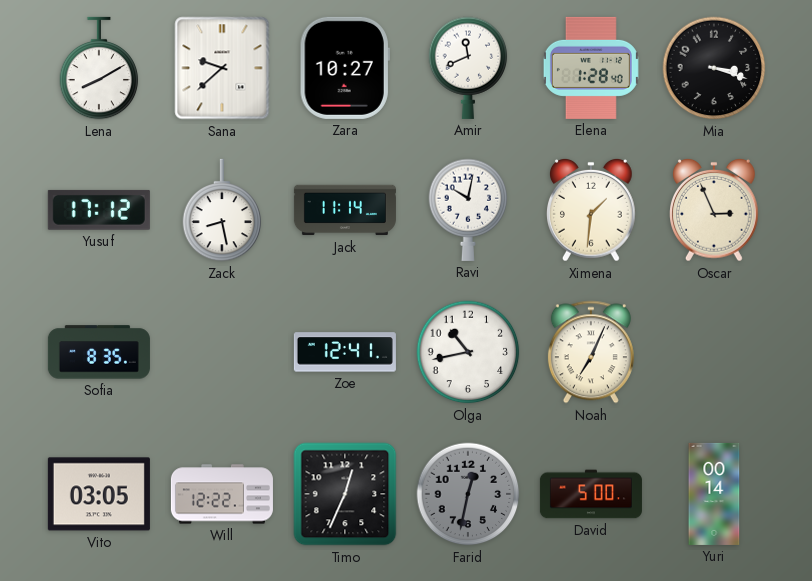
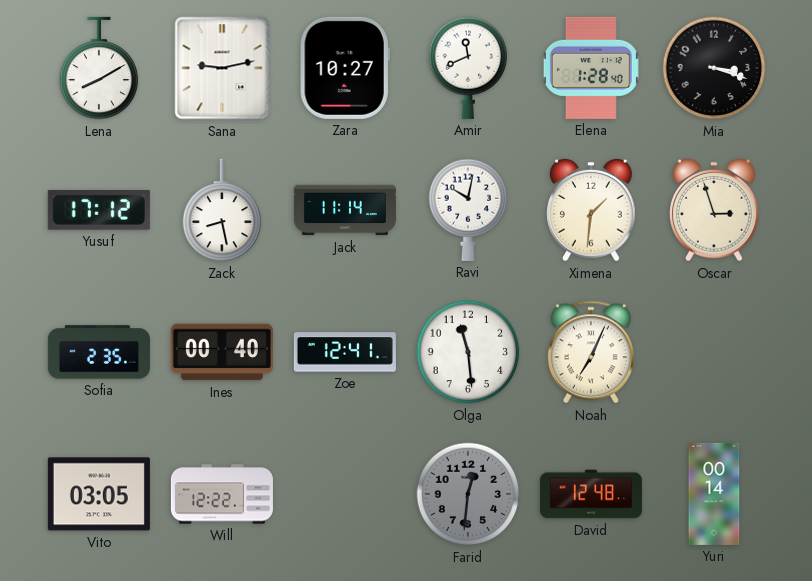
Sana: 9:38 -> 9:13 (222, 68)
Oscar: 2:56 -> 2:57 (715, 210)
Sofia: 8:35 -> 2:35 (99, 352)
Ines: none -> 00:40 (222, 352)
Olga: 10:43 -> 11:29 (468, 352)
Timo: 12:34 -> none (345, 494)
Farid: 12:32 -> 12:31 (468, 494)
David: 5:00 -> 12:48 (591, 494)
